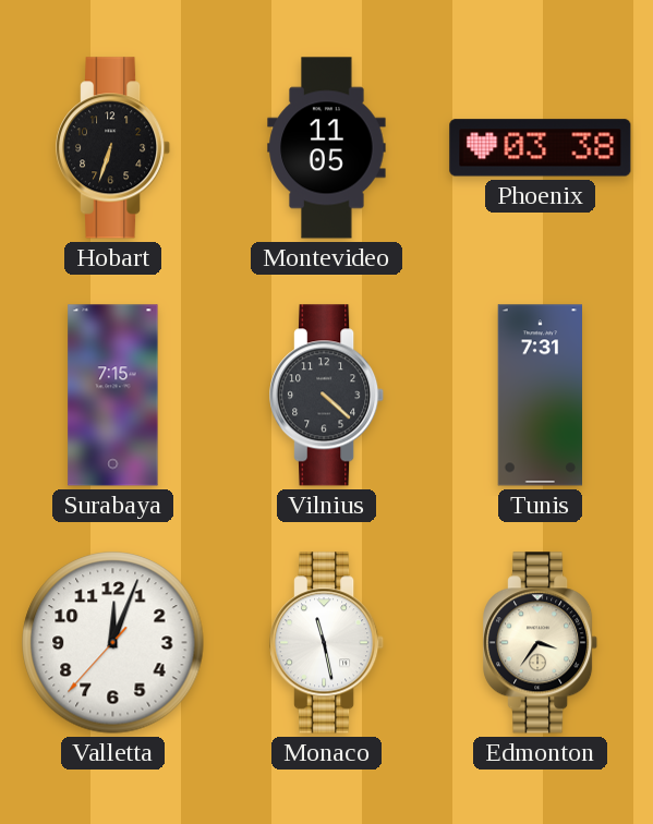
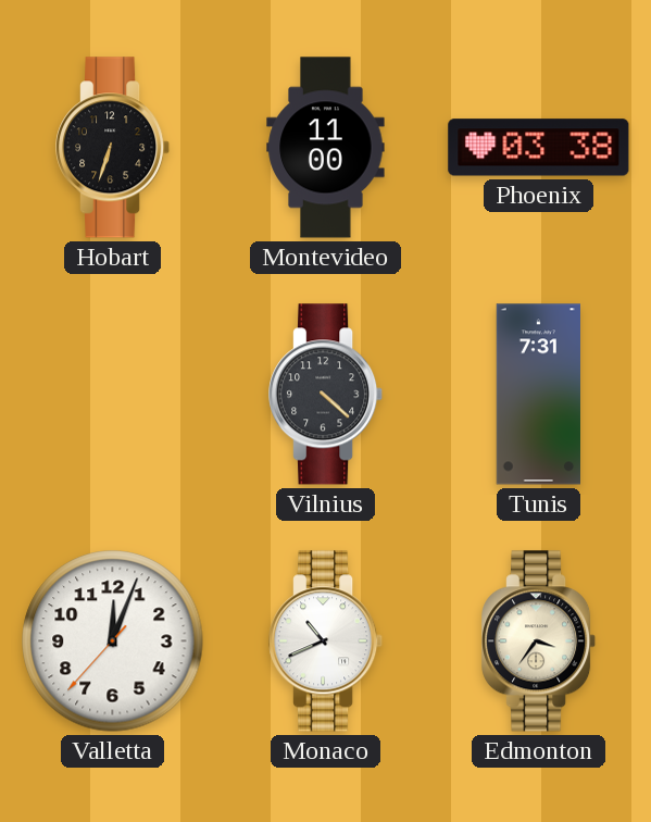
Montevideo: 11:05 -> 11:00 (326, 148)
Surabaya: 7:15 -> none (113, 396)
Monaco: 11:28 -> 10:41 (326, 642)
